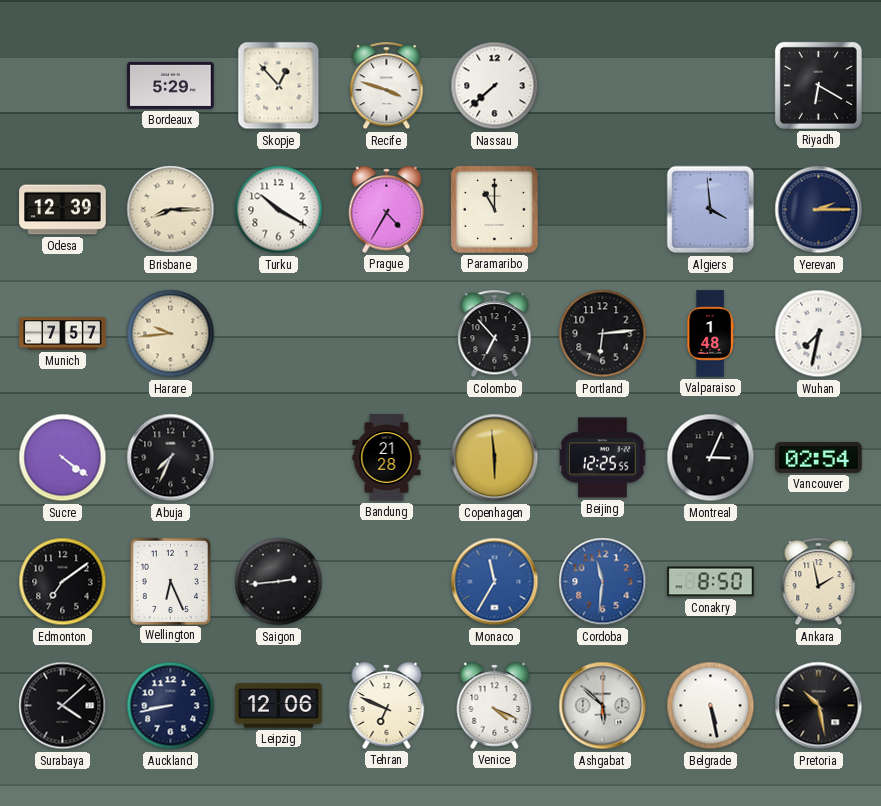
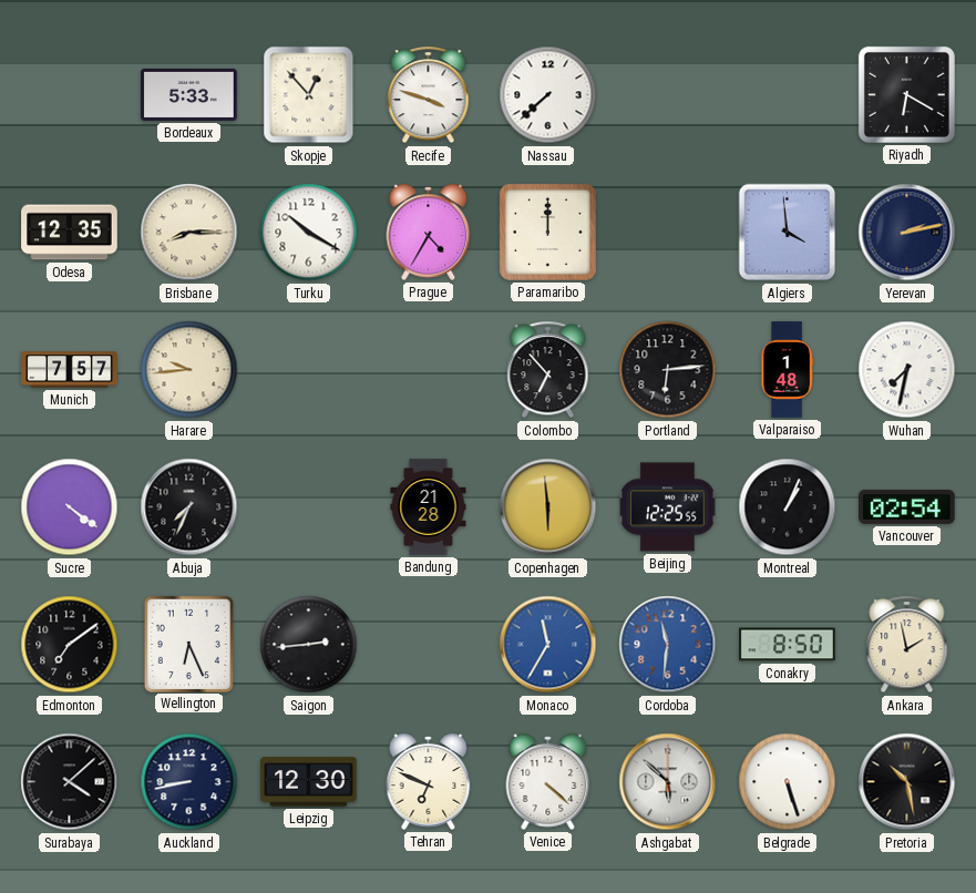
Bordeaux: 5:29 -> 5:33 (189, 94)
Odesa: 12:39 -> 12:35 (70, 233)
Paramaribo: 11:00 -> 12:00 (547, 232)
Yerevan: 2:15 -> 2:13 (907, 233)
Montreal: 3:04 -> 1:04 (788, 507)
Leipzig: 12:06 -> 12:30 (309, 782)
Venice: 4:19 -> 4:22 (548, 781)
Belgrade: 5:28 -> 5:27 (788, 782)
